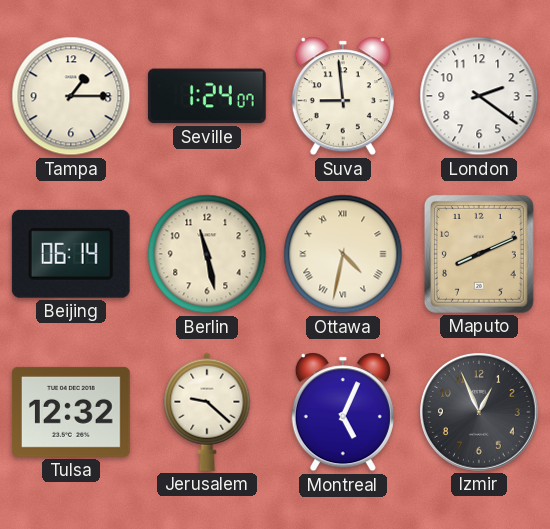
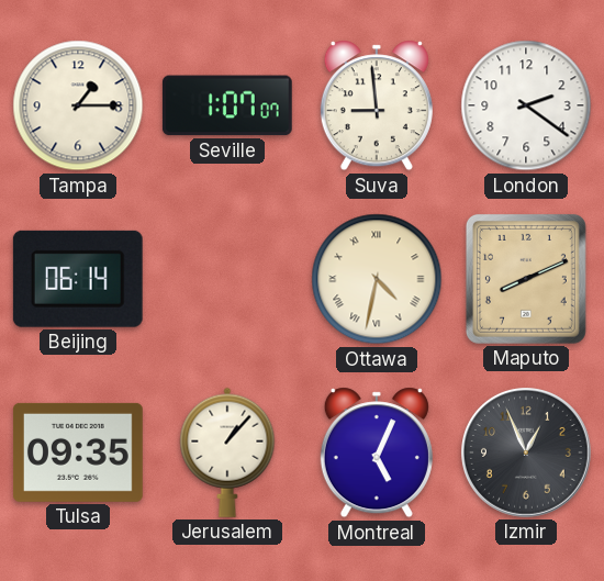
Seville: 1:24 -> 1:07 (227, 105)
Berlin: 11:28 -> none (207, 254)
Tulsa: 12:32 -> 09:35 (78, 452)
Jerusalem: 9:22 -> 1:07 (227, 452)
